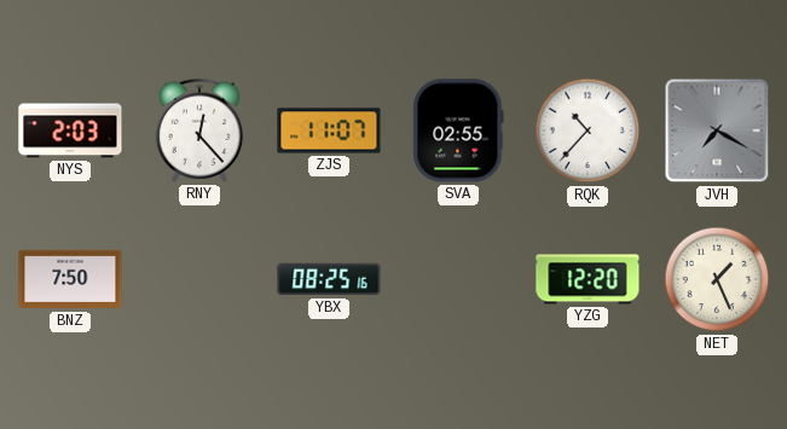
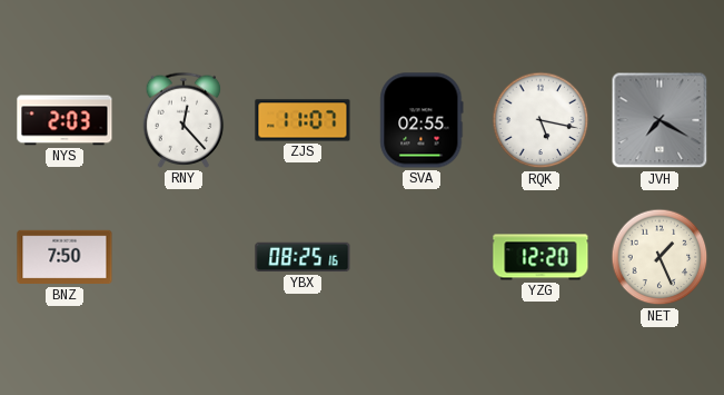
RQK: 10:37 -> 5:17 (540, 120)
